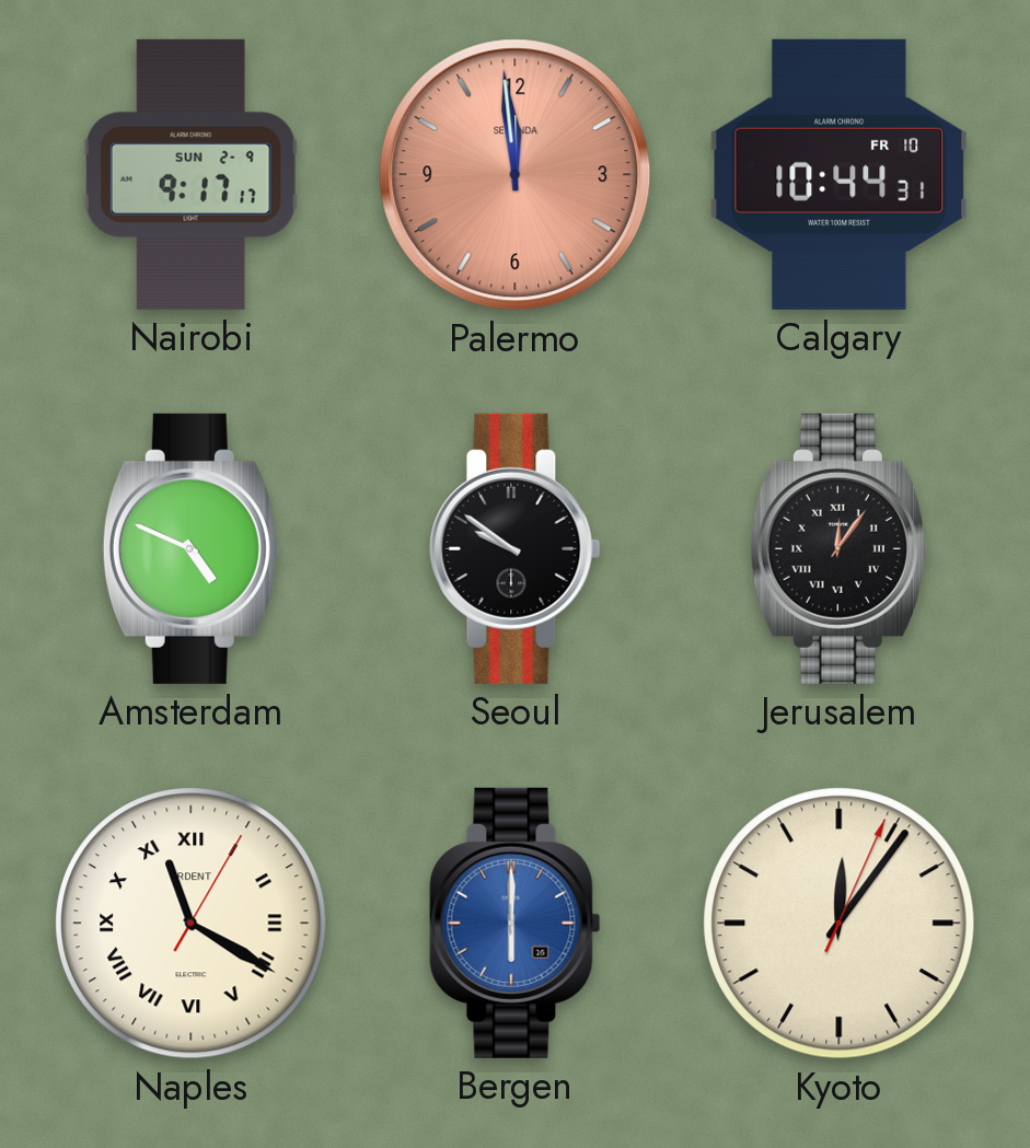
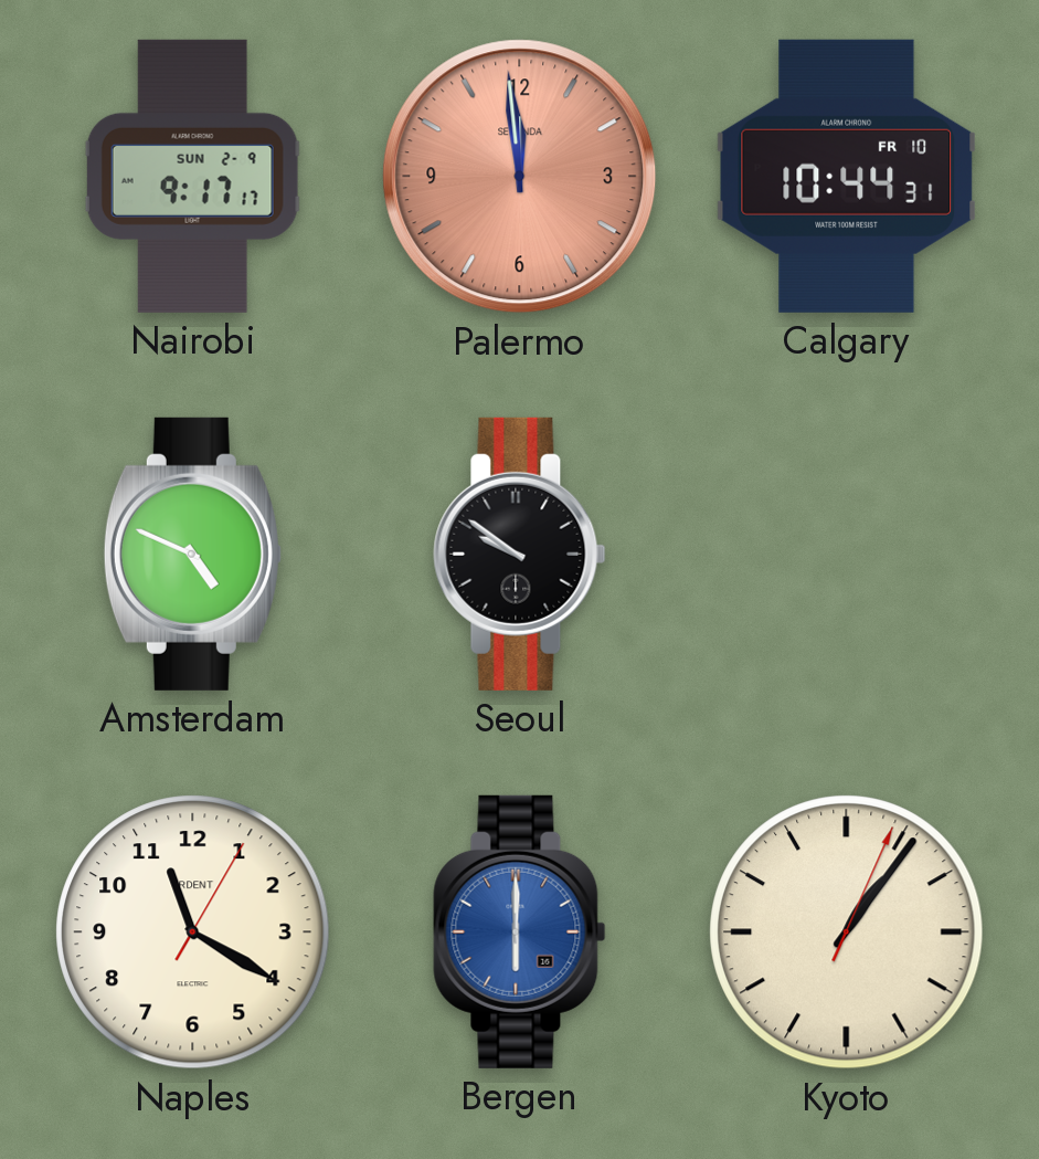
Jerusalem: 12:06 -> none (838, 548)
Naples numerals: Roman -> Arabic (193, 933)
Kyoto: 12:06 -> 1:06 (847, 933)
